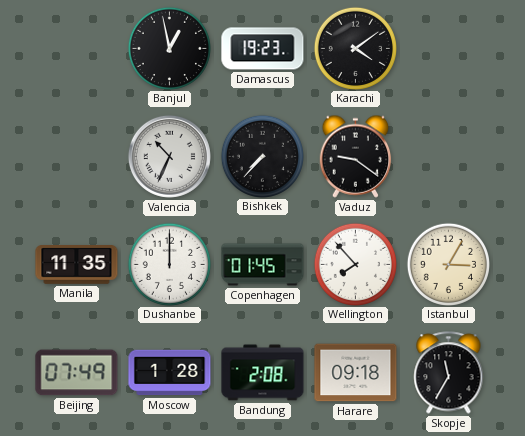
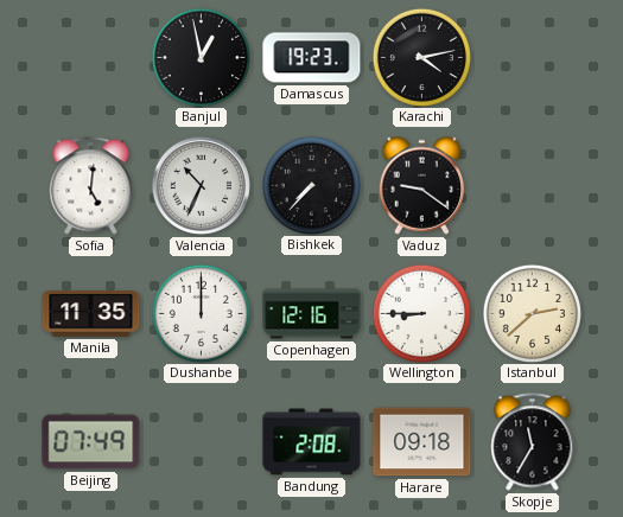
Karachi: 4:09 -> 4:13 (421, 57)
Sofia: none -> 5:01 (91, 186)
Copenhagen: 01:45 -> 12:16 (312, 314)
Wellington: 7:53 -> 8:45 (421, 313)
Istanbul: 3:05 -> 2:38 (532, 313)
Moscow: 1:28 -> none (170, 373)
